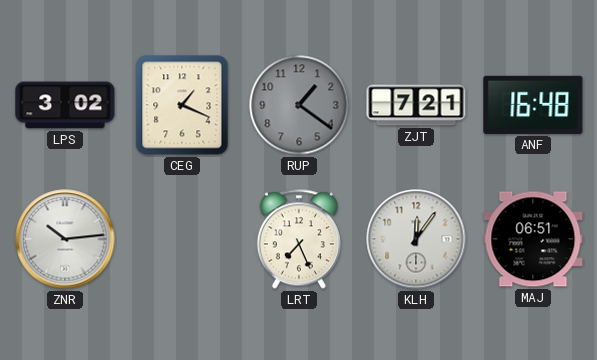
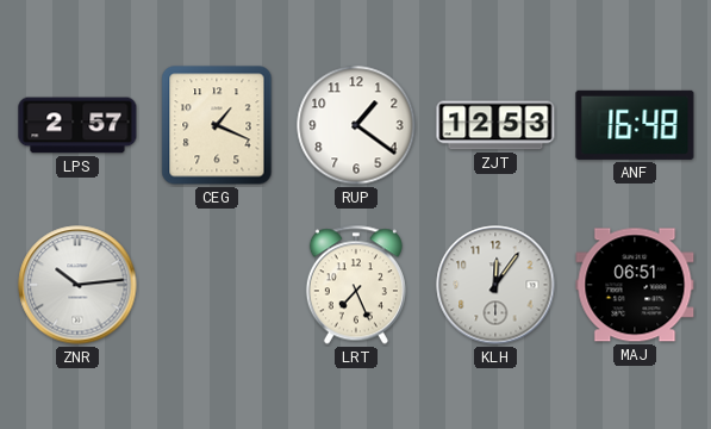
LPS: 3:02 -> 2:57 (77, 125)
RUP dial: grey -> white (356, 125)
ZJT: 7:21 -> 12:53 (495, 125)
